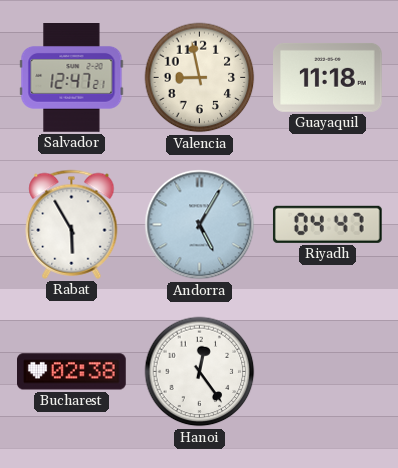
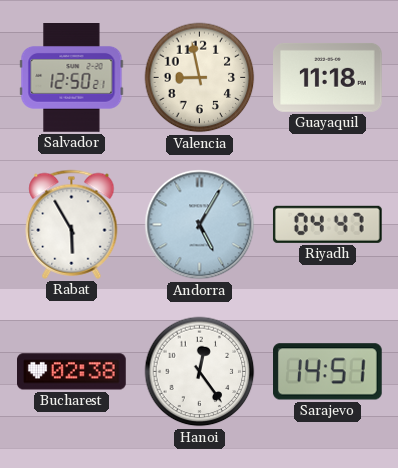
Salvador: 12:47 -> 12:50 (72, 78)
Sarajevo: none -> 14:51 (328, 372)
